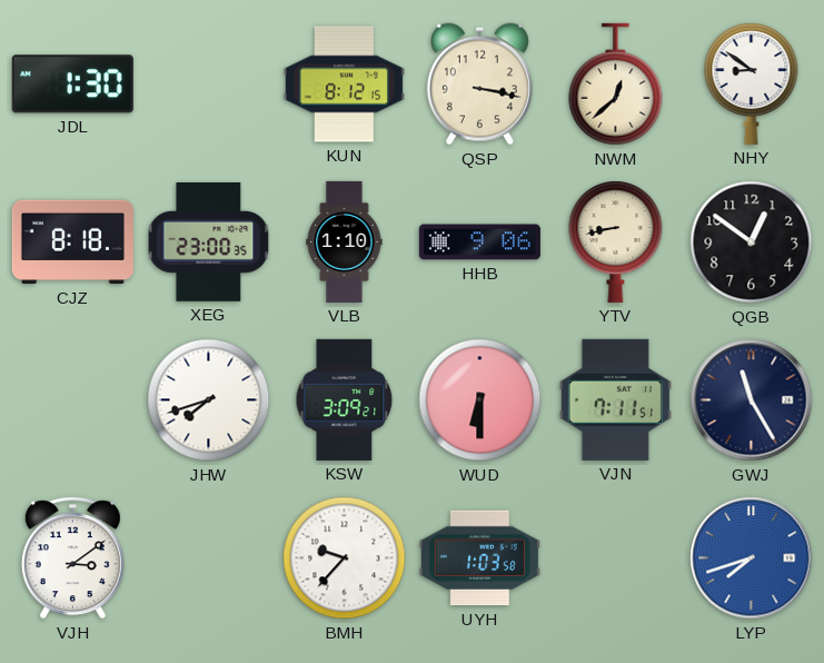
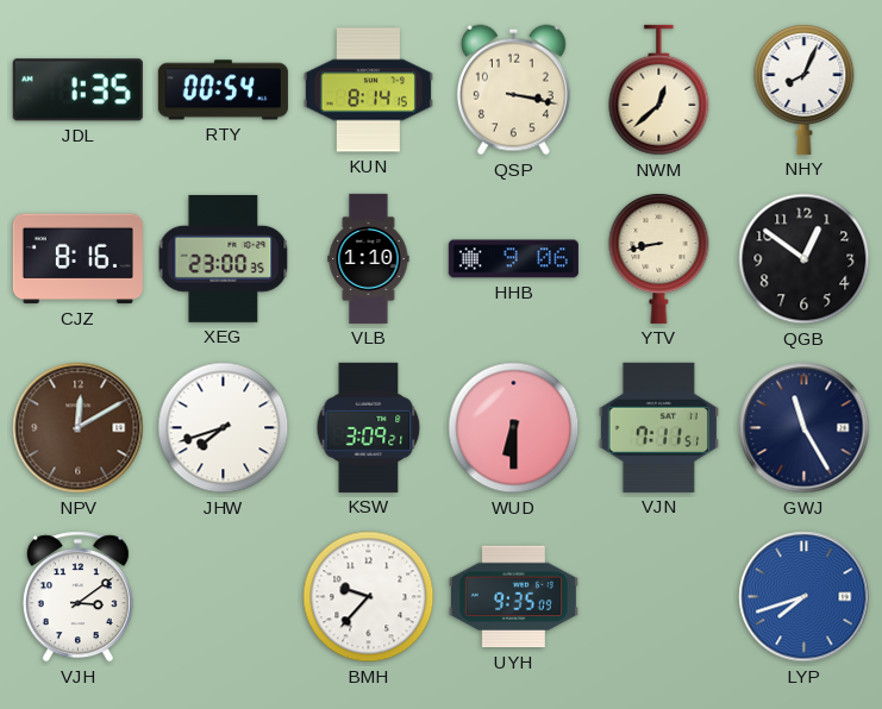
JDL: 1:30 -> 1:35 (77, 90)
RTY: none -> 00:54 (223, 90)
KUN: 8:12 -> 8:14 (368, 90)
NHY: 8:51 -> 8:04 (805, 89)
CJZ: 8:18 -> 8:16 (77, 259)
NPV: none -> 12:10 (79, 428)
UYH: 1:03 -> 9:35 (513, 597)
